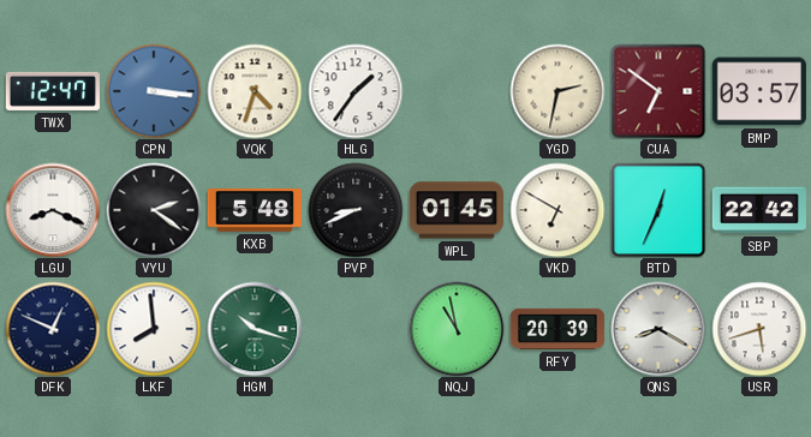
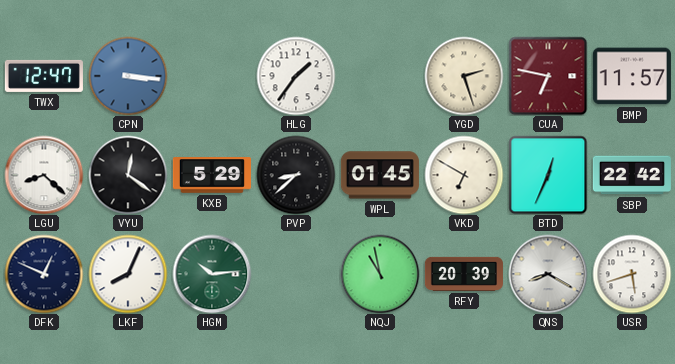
VQK: 4:33 -> none (255, 91)
YGD: 2:32 -> 2:27 (464, 76)
CUA: 6:51 -> 6:47 (548, 76)
BMP: 03:57 -> 11:57 (632, 76)
LGU: 8:19 -> 8:22 (44, 175)
VYU: 2:21 -> 12:21 (128, 175)
KXB: 5:48 -> 5:29 (212, 175)
PVP: 8:41 -> 8:38 (296, 175)
LKF: 7:59 -> 8:04 (128, 274)
HGM: 10:18 -> 10:14 (212, 274)
